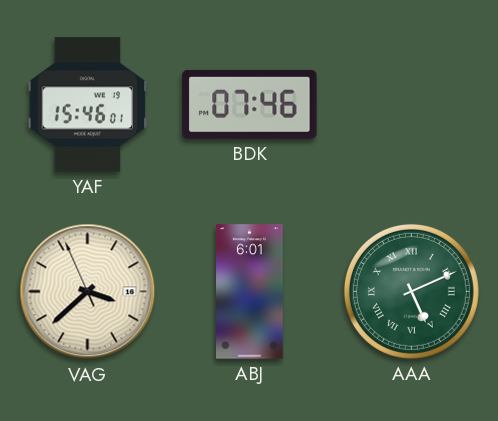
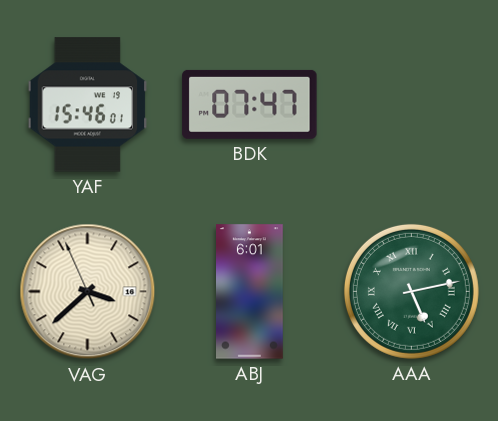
BDK: 07:46 -> 07:47 (250, 104)
AAA: 5:11 -> 5:13 (411, 291)
